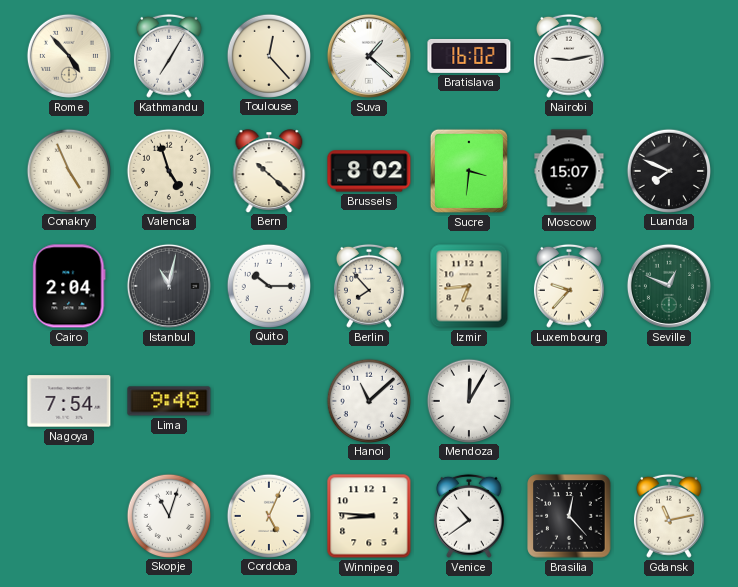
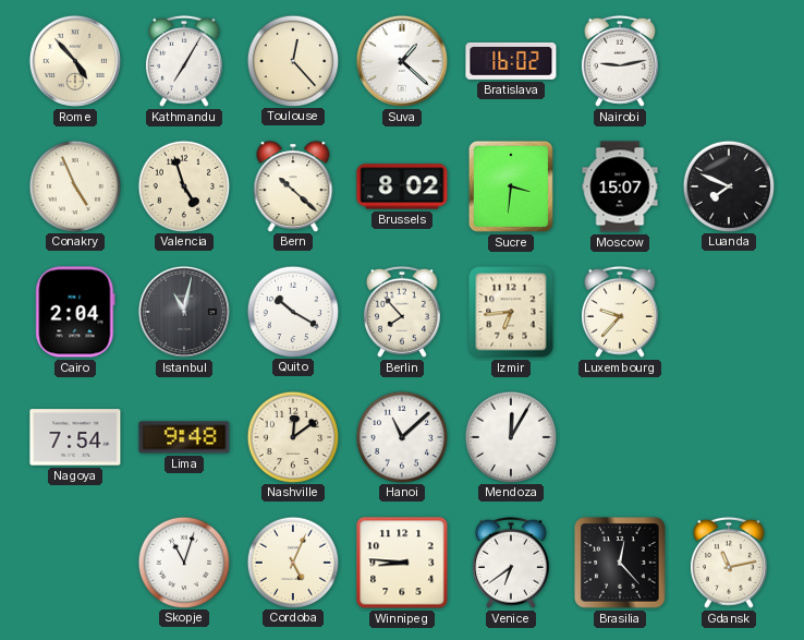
Quito: 10:15 -> 10:20 (292, 311)
Seville: 12:49 -> none (669, 286)
Nashville: none -> 12:09 (292, 436)
Venice: 10:39 -> 6:39 (511, 563)
